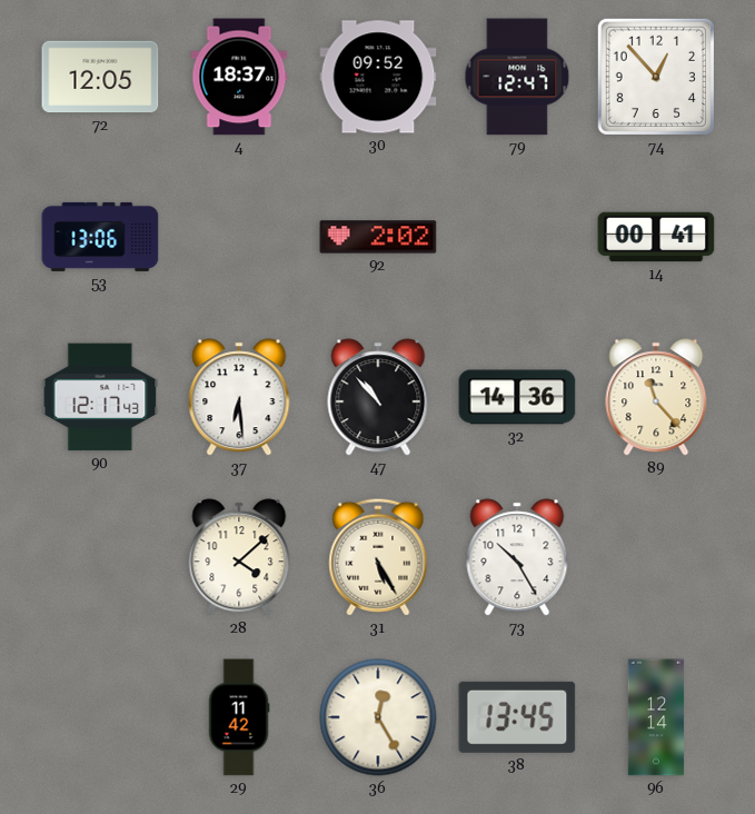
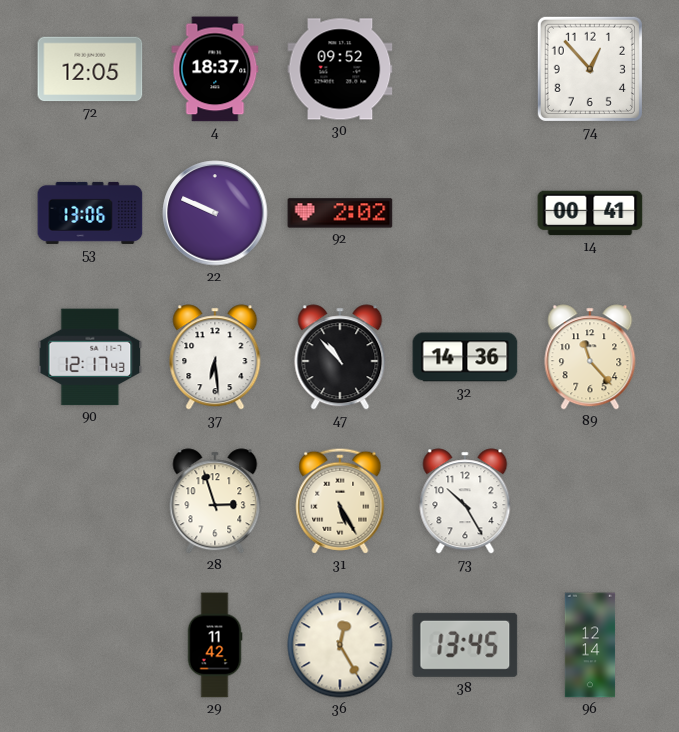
79: 12:47 -> none (517, 77)
22: none -> 9:49 (215, 213)
28: 4:08 -> 2:57 (215, 501)
